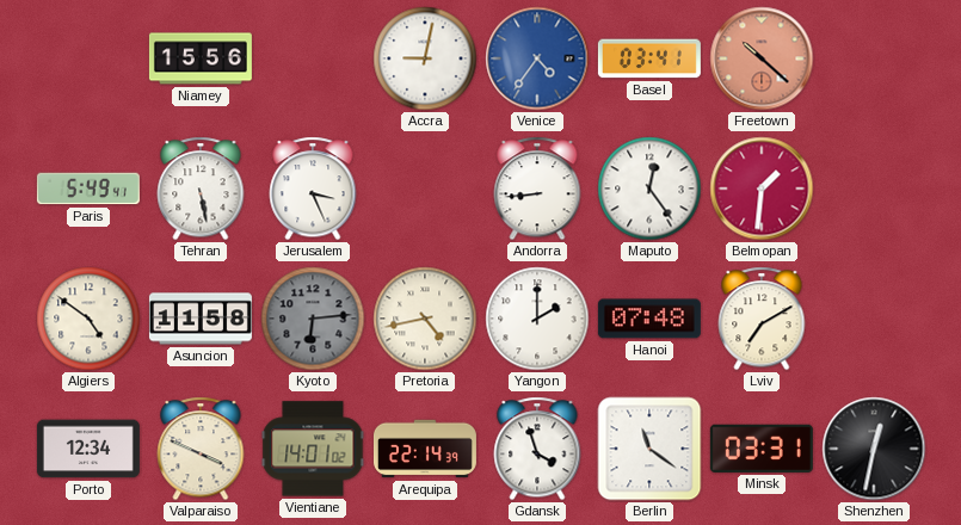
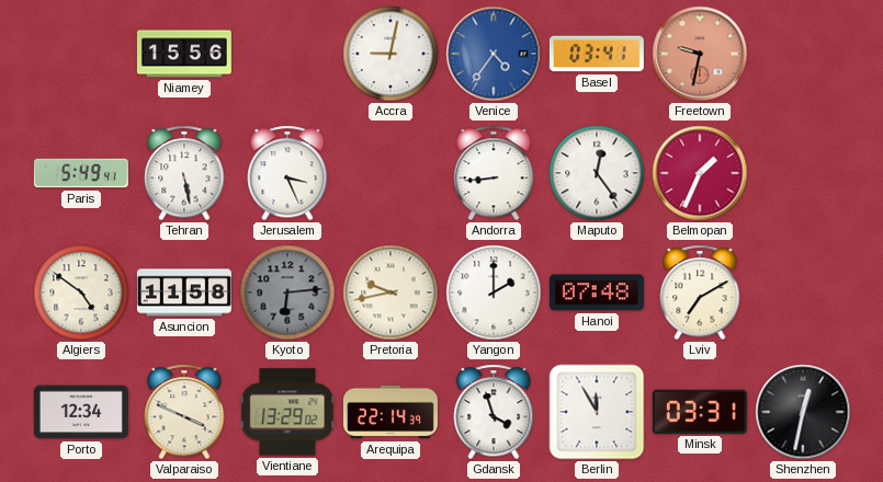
Freetown: 10:22 -> 9:32 (700, 54)
Belmopan: 1:31 -> 1:34 (700, 173)
Pretoria: 4:43 -> 9:43 (390, 292)
Vientiane: 14:01 -> 13:29 (287, 412)
Berlin: 11:21 -> 11:55 (597, 412)
